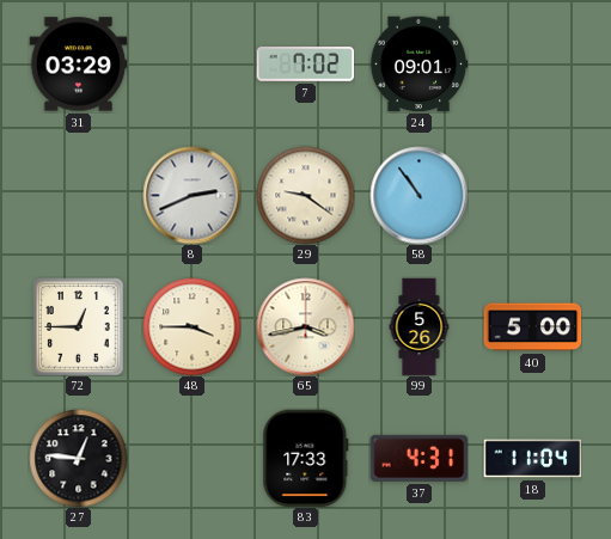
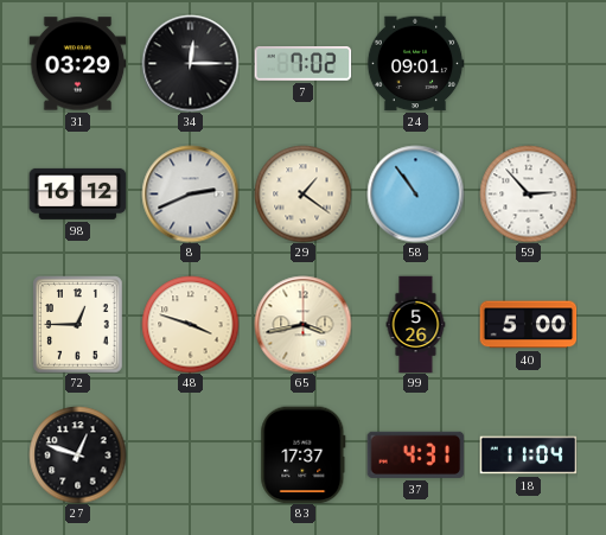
34: none -> 12:15 (190, 63)
98: none -> 16:12 (77, 193)
29: 9:21 -> 1:21 (302, 193)
59: none -> 2:53 (528, 193)
48: 3:45 -> 3:48 (190, 324)
27: 12:46 -> 12:48 (77, 454)
83: 17:33 -> 17:37 (304, 454)
